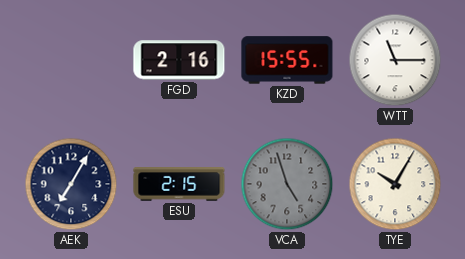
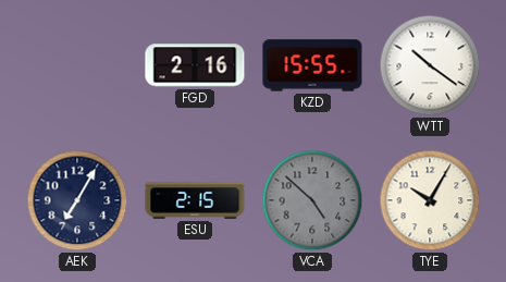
WTT: 11:15 -> 10:21 (430, 65)
VCA: 4:57 -> 4:52 (312, 200)
